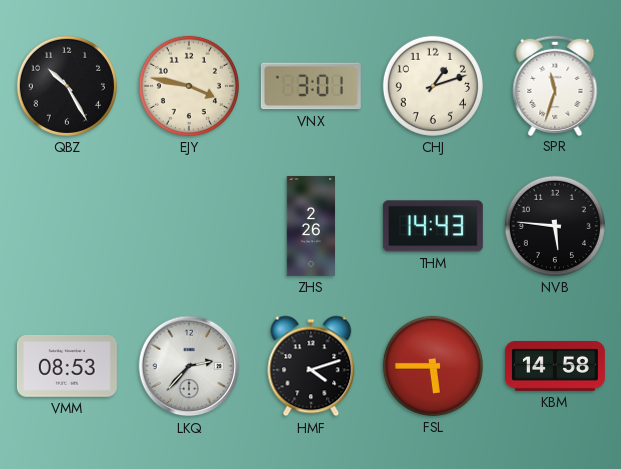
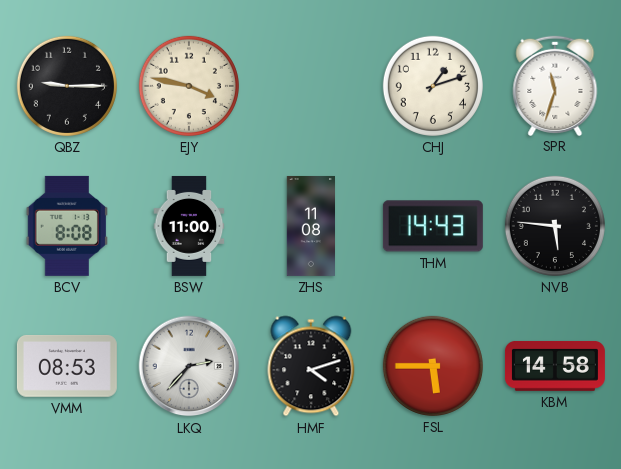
QBZ: 10:25 -> 9:15 (67, 86)
VNX: 3:01 -> none (311, 86)
BCV: none -> 8:08 (67, 226)
BSW: none -> 11:00 (189, 226)
ZHS: 2:26 -> 11:08 (311, 226)
